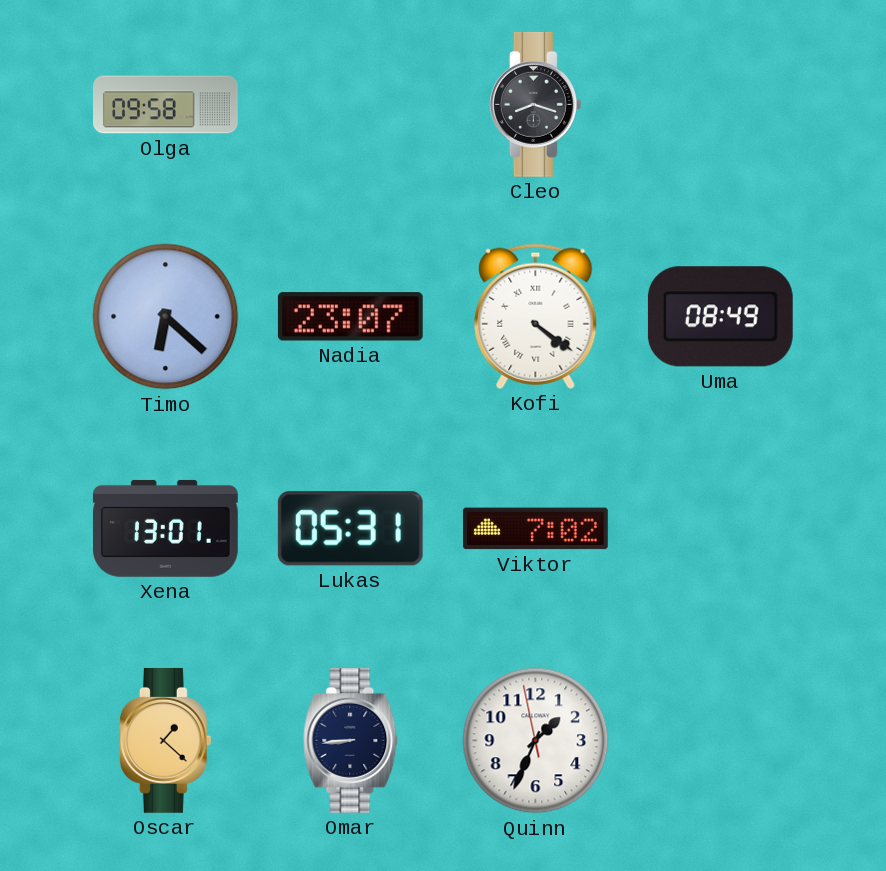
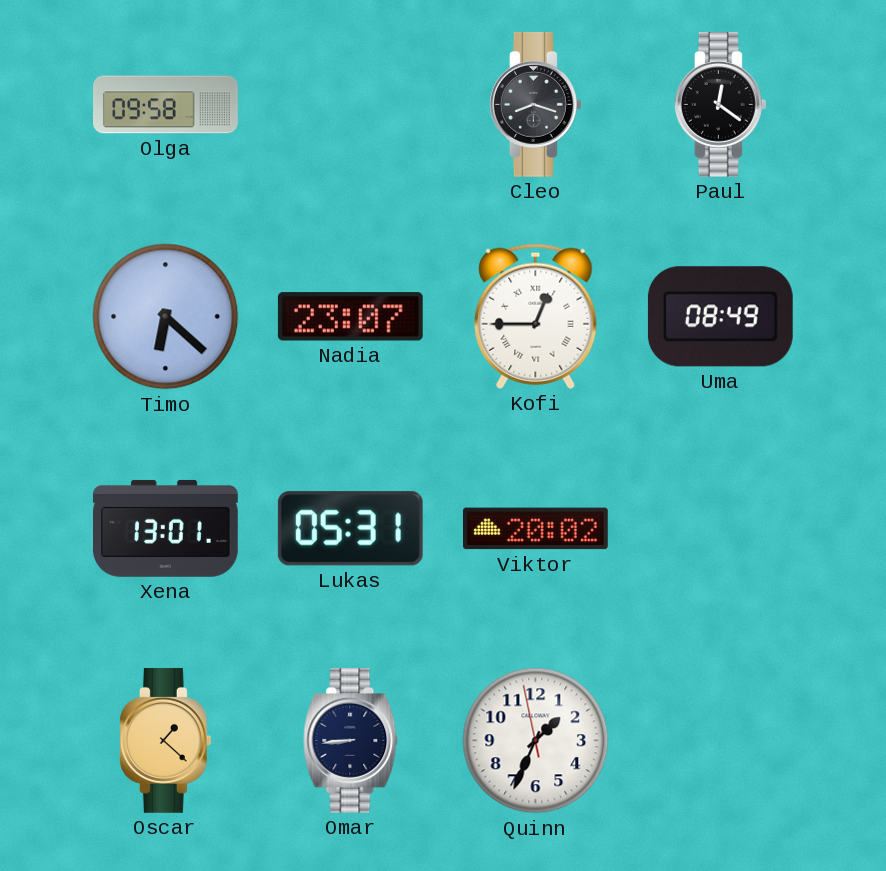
Paul: none -> 12:21 (720, 104)
Kofi: 4:21 -> 12:45 (536, 316)
Viktor: 7:02 -> 20:02 (535, 529)
